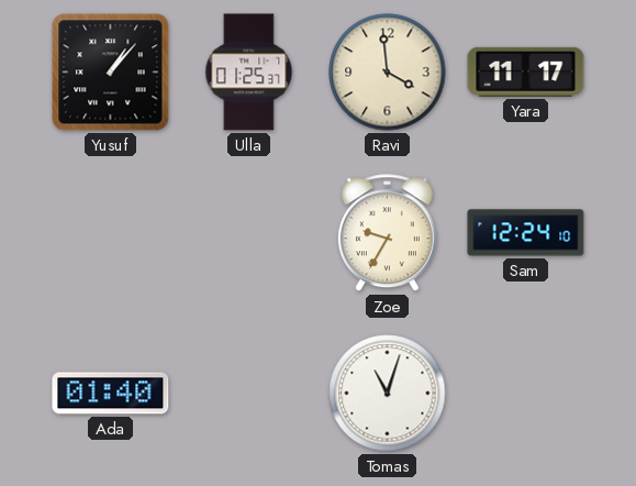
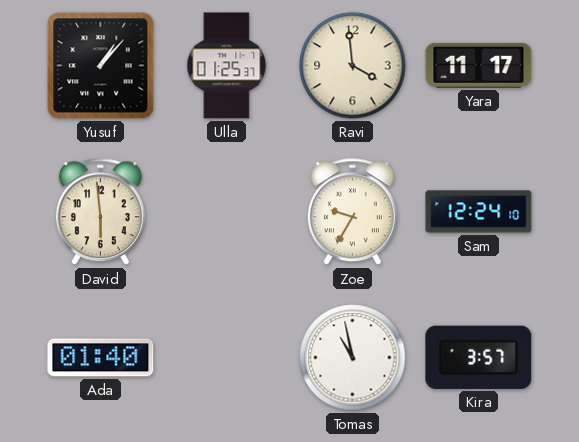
David: none -> 5:59 (100, 212)
Tomas: 11:03 -> 10:58 (353, 358)
Kira: none -> 3:57 (479, 357)
